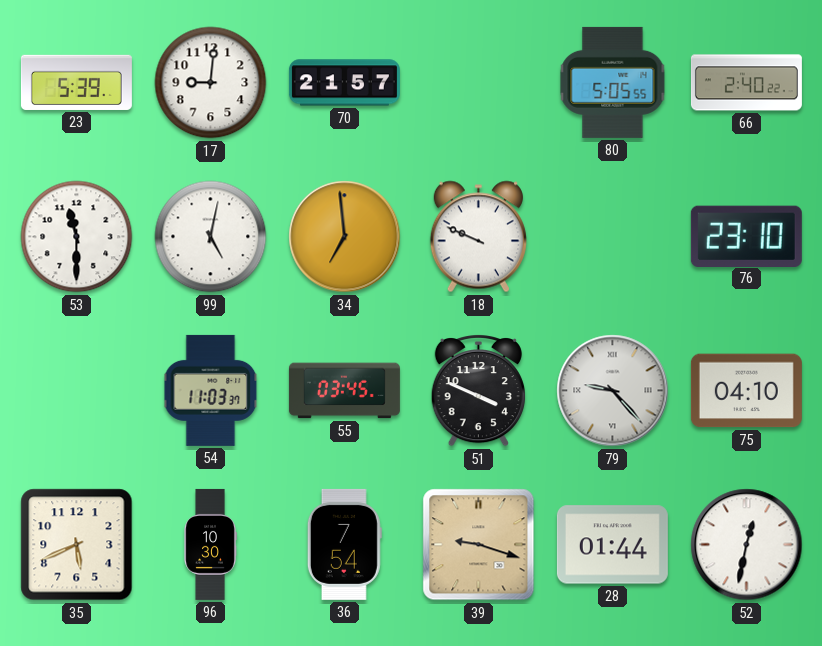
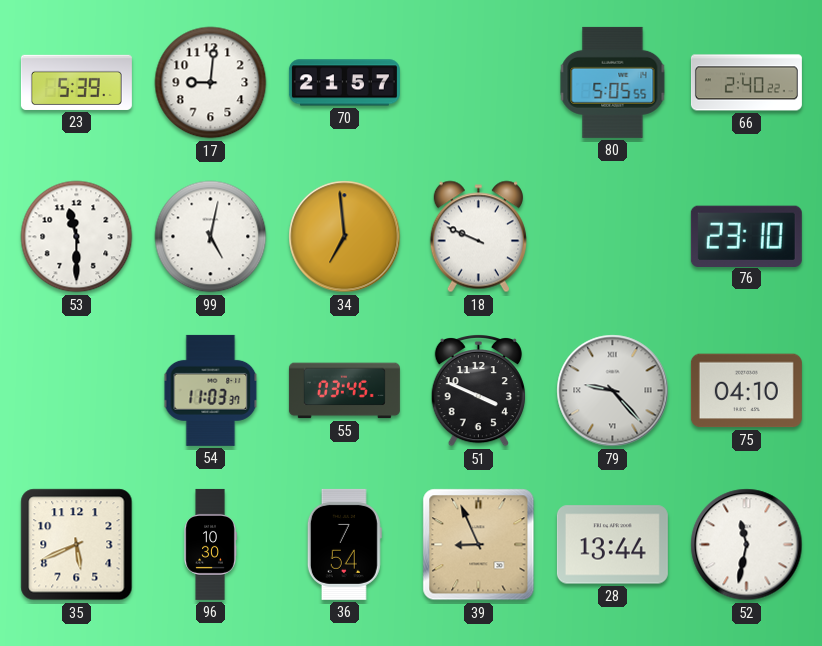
39: 9:18 -> 8:56 (479, 545)
28: 01:44 -> 13:44 (612, 545)
52: 12:32 -> 11:32 (747, 545)
